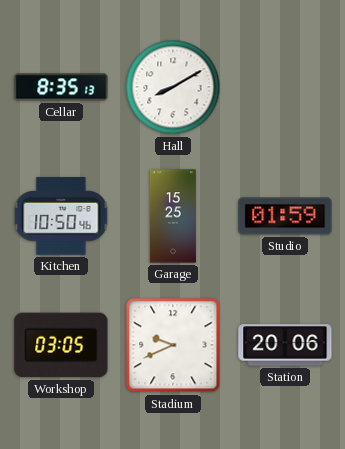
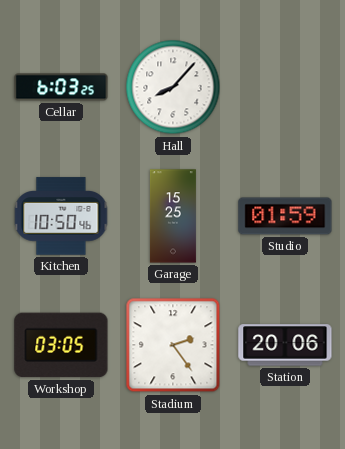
Cellar: 8:35 -> 6:03 (61, 87)
Hall: 8:10 -> 8:07 (173, 87)
Stadium: 9:41 -> 2:24 (173, 345)
